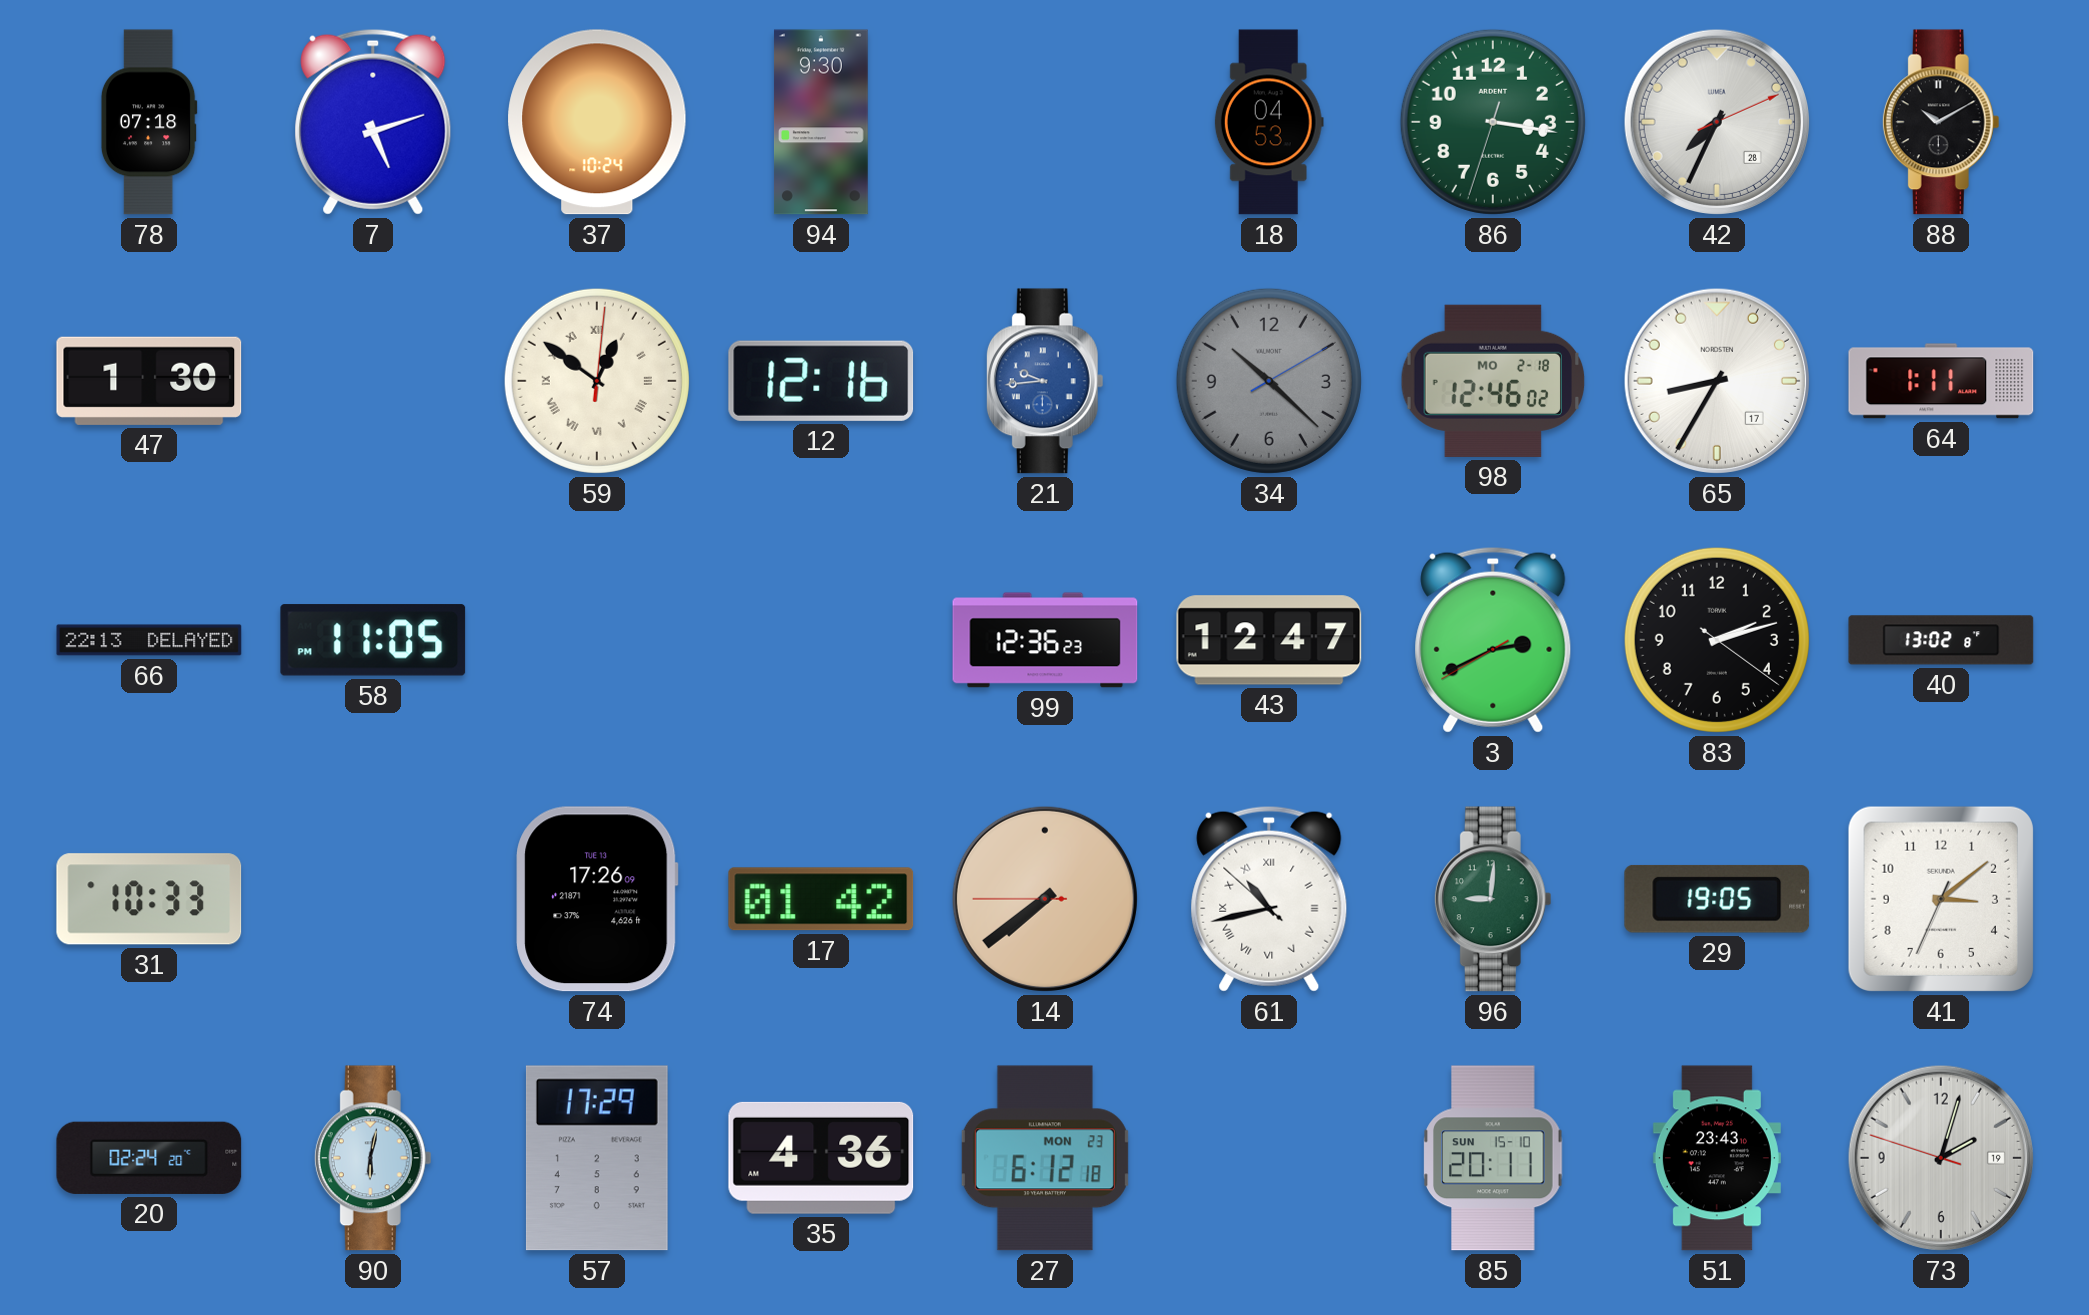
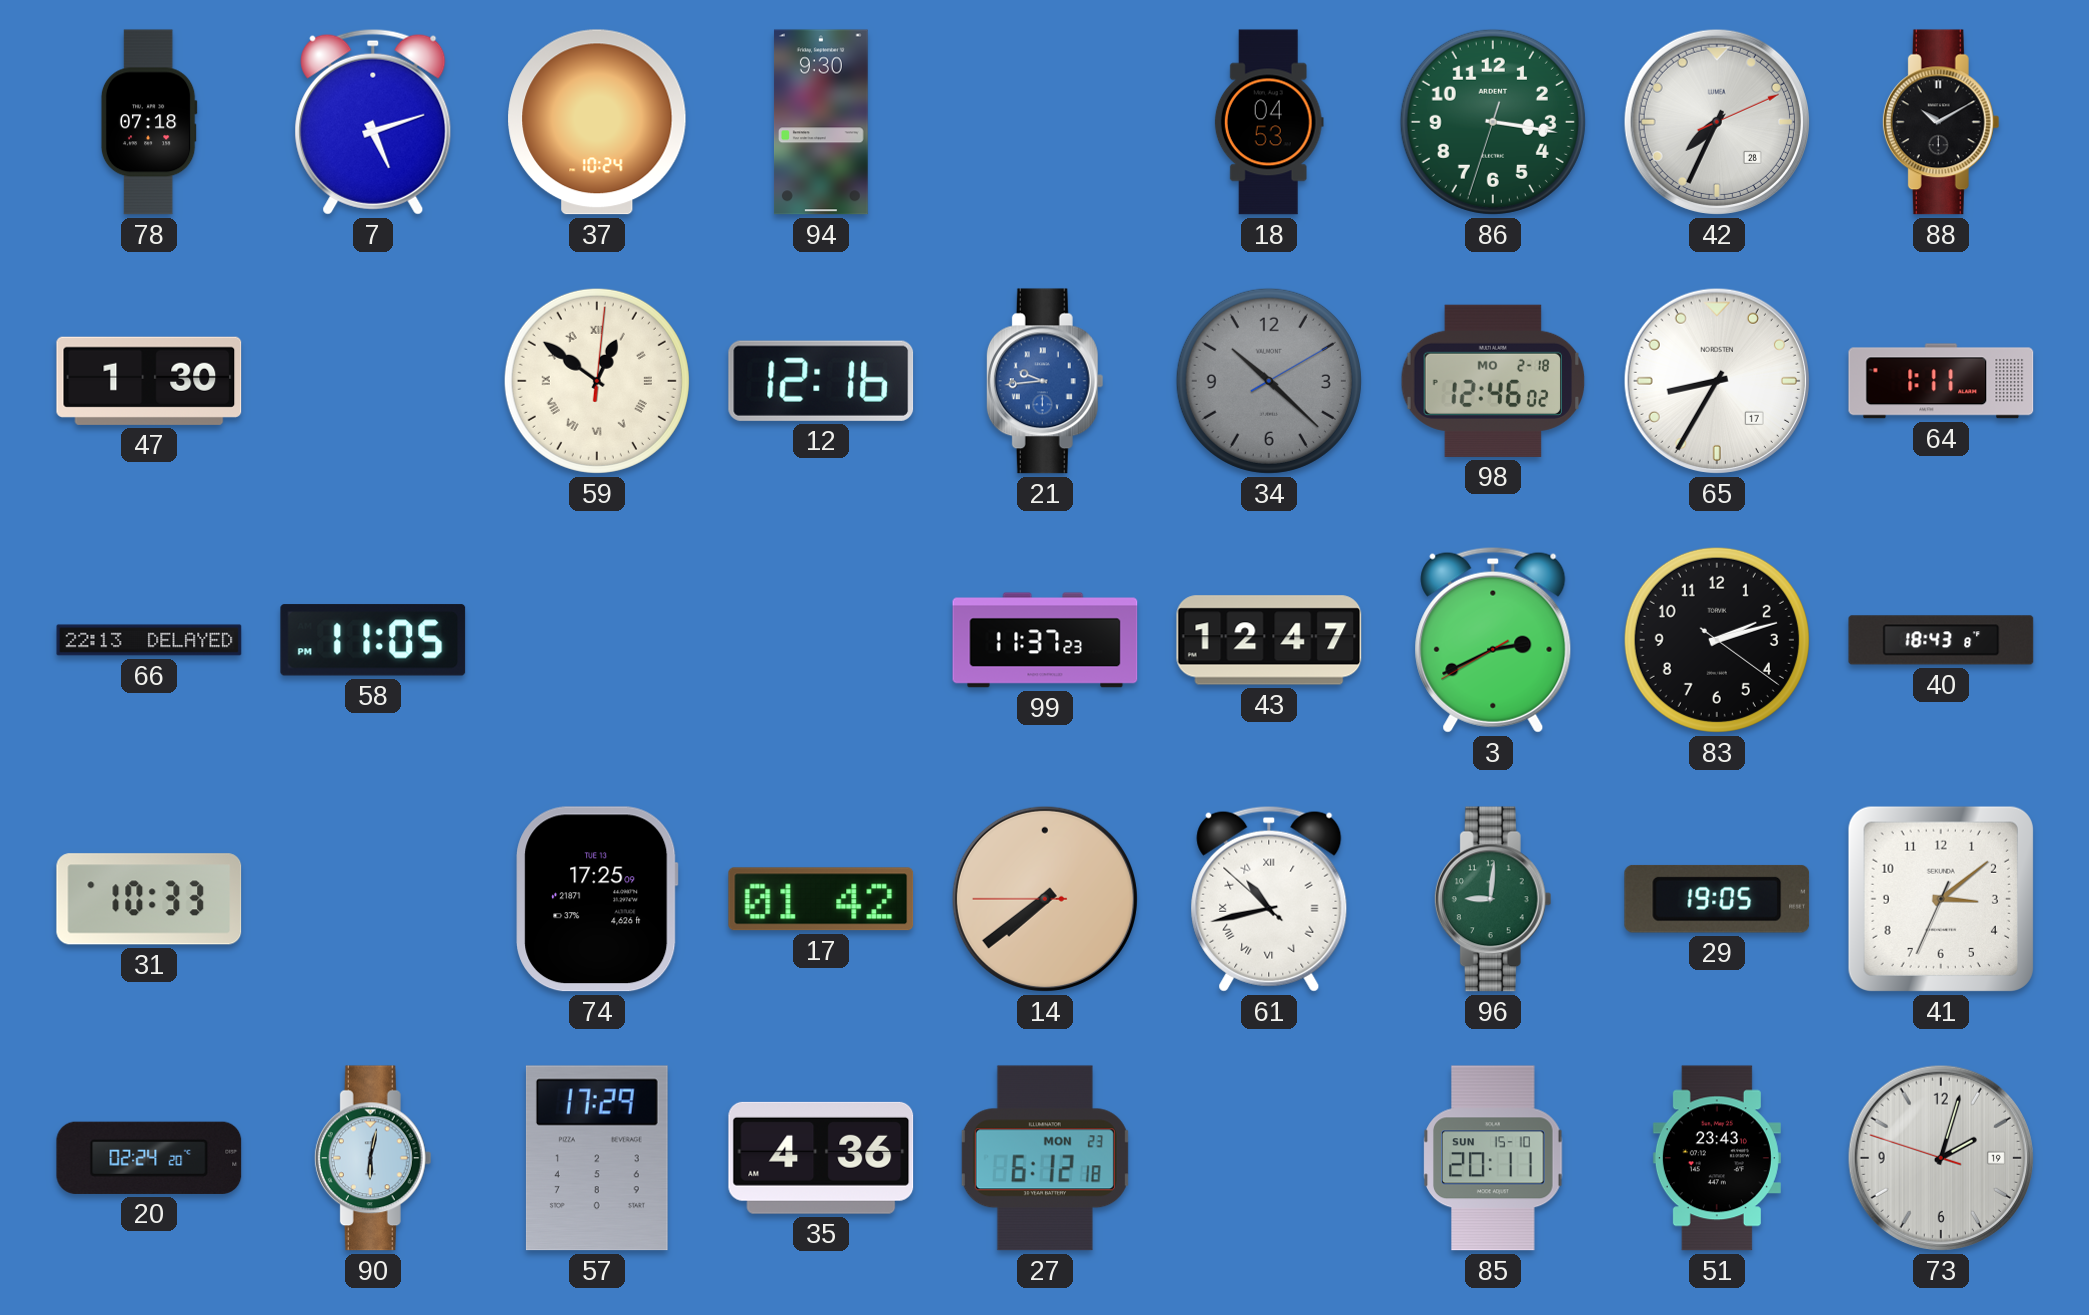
99: 12:36 -> 11:37 (1045, 640)
40: 13:02 -> 18:43 (1941, 640)
74: 17:26 -> 17:25 (597, 899)
